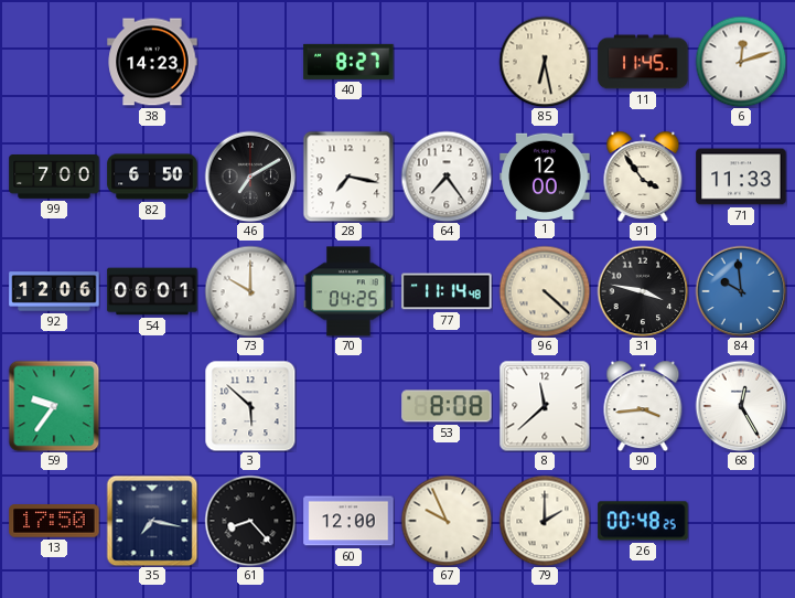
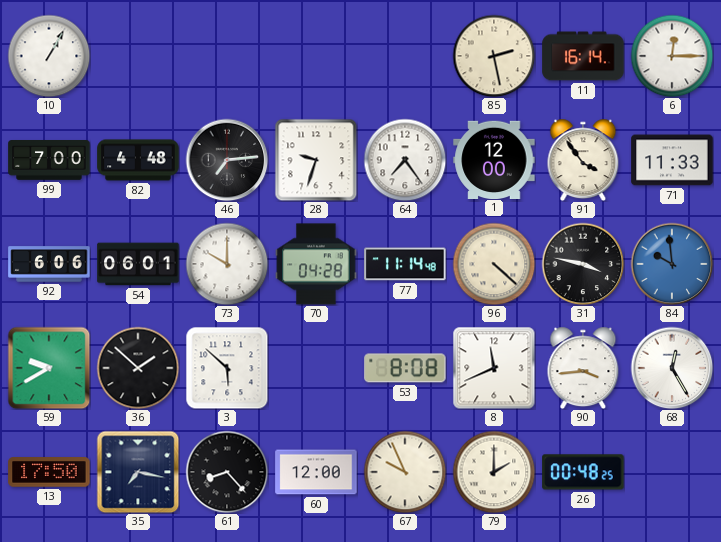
10: none -> 1:05 (49, 56)
38: 14:23 -> none (152, 62)
40: 8:27 -> none (348, 62)
85: 6:28 -> 2:28 (494, 56)
11: 11:45 -> 16:14 (583, 56)
6: 12:12 -> 12:15 (672, 56)
82: 6:50 -> 4:48 (138, 160)
46: 7:10 -> 7:14 (227, 160)
28: 7:17 -> 9:33 (316, 160)
92: 12:06 -> 6:06 (49, 264)
70: 04:25 -> 04:28 (316, 264)
59: 9:36 -> 9:40 (49, 368)
36: none -> 1:52 (138, 368)
8: 11:38 -> 11:41 (494, 368)
